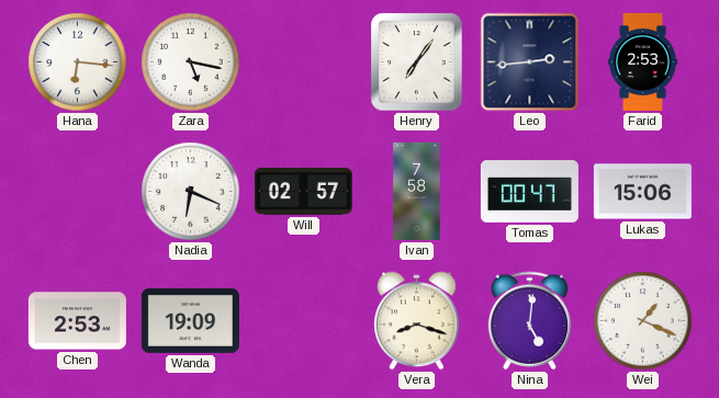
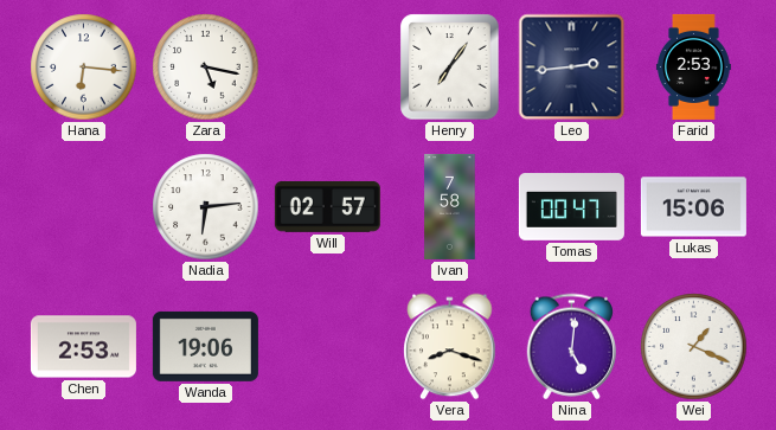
Nadia: 6:19 -> 6:14 (206, 207)
Wanda: 19:09 -> 19:06 (205, 346)
